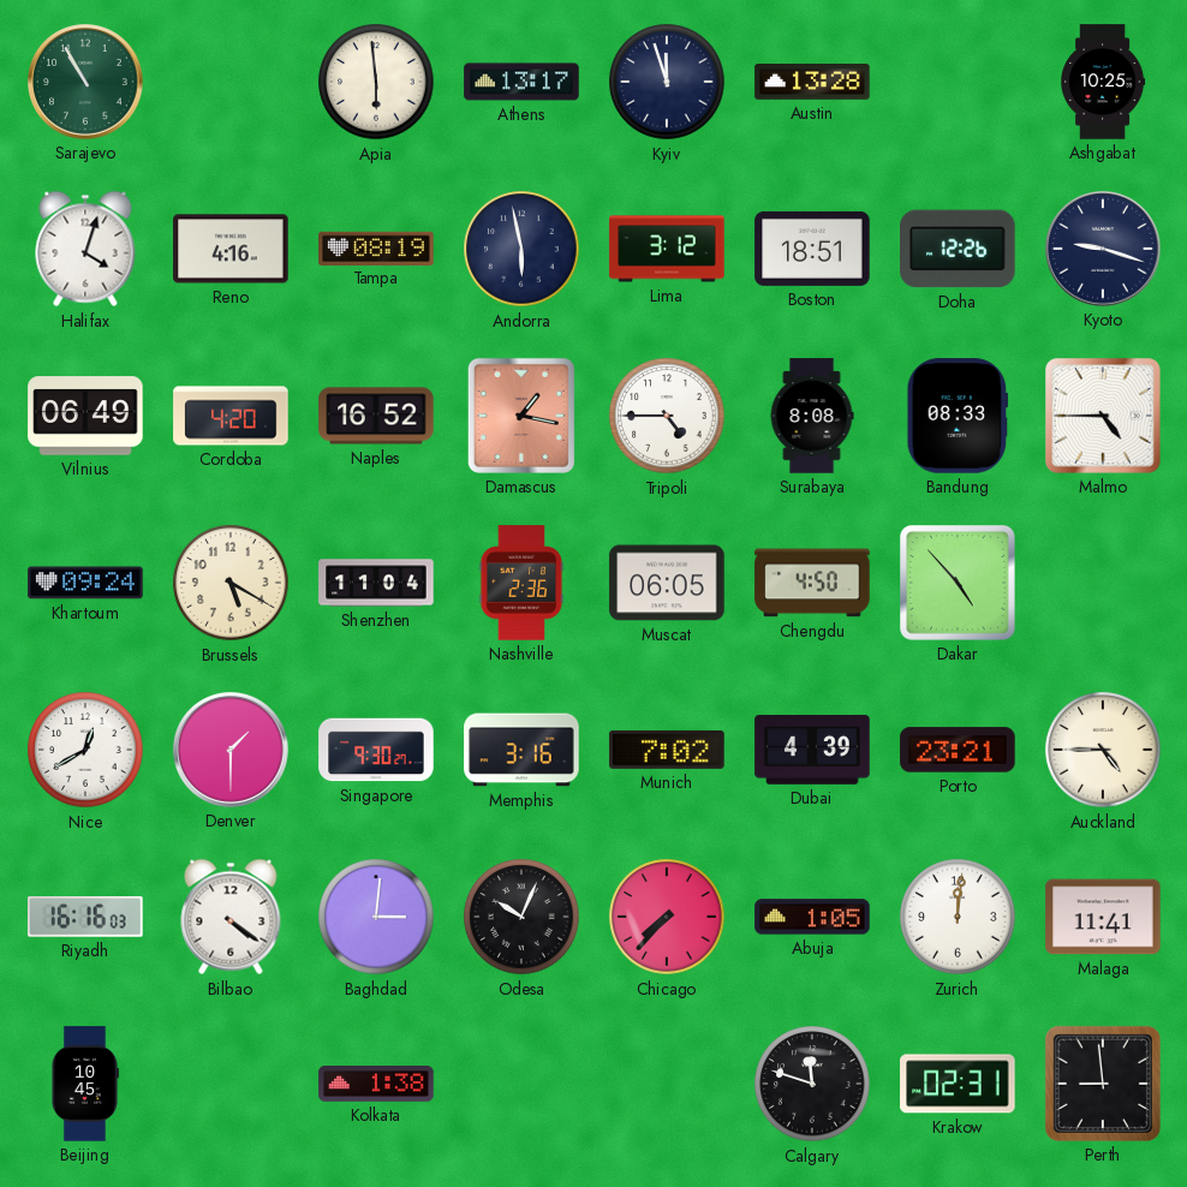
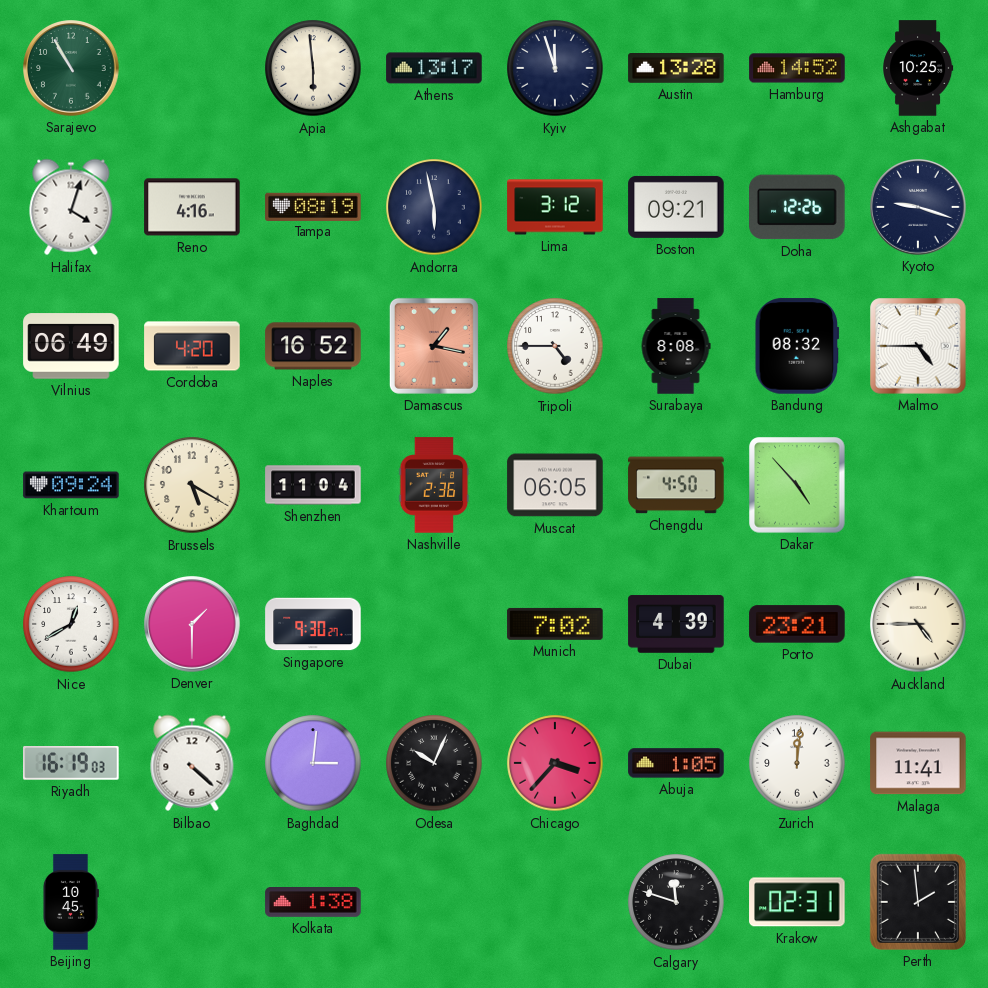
Hamburg: none -> 14:52 (797, 68)
Boston: 18:51 -> 09:21 (676, 207)
Bandung: 08:33 -> 08:32 (797, 346)
Memphis: 3:16 -> none (521, 750)
Riyadh: 16:16 -> 16:19 (71, 763)
Bilbao: 4:21 -> 4:22 (192, 763)
Chicago: 7:37 -> 3:37 (555, 763)
Perth: 8:59 -> 1:59 (918, 902)
